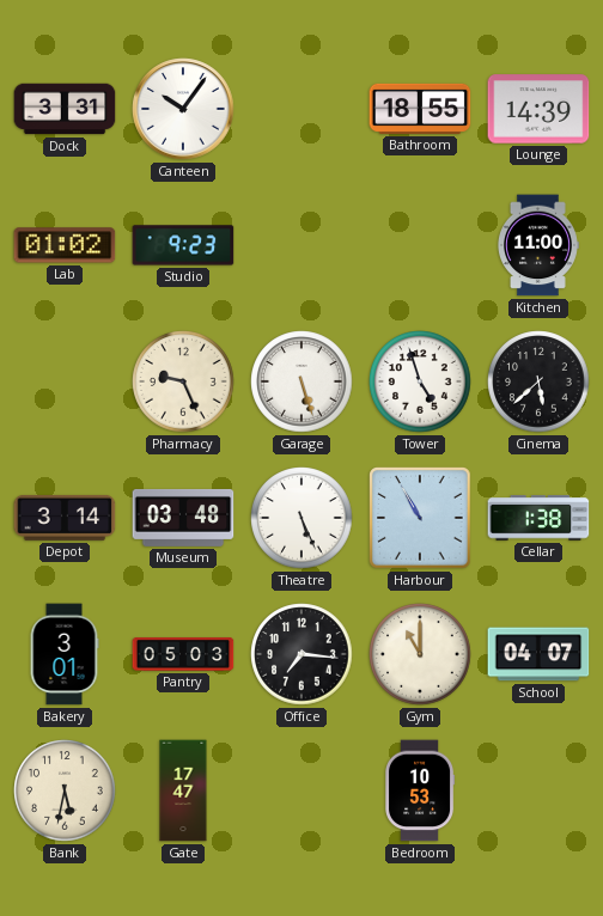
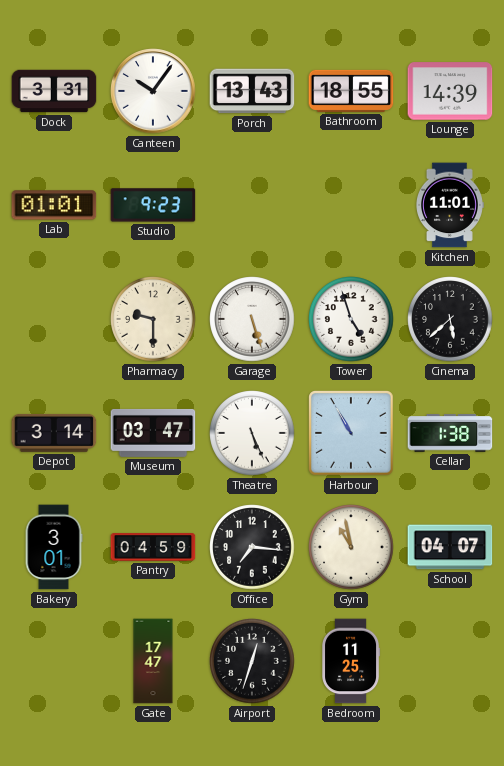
Porch: none -> 13:43 (252, 91)
Lab: 01:02 -> 01:01 (54, 205)
Kitchen: 11:00 -> 11:01 (450, 205)
Pharmacy: 9:26 -> 9:30 (153, 319)
Museum: 03:48 -> 03:47 (153, 433)
Pantry: 05:03 -> 04:59 (153, 547)
Gym: 11:00 -> 10:58 (351, 547)
Bank: 5:32 -> none (65, 790)
Airport: none -> 12:33 (252, 661)
Bedroom: 10:53 -> 11:25 (352, 661)
